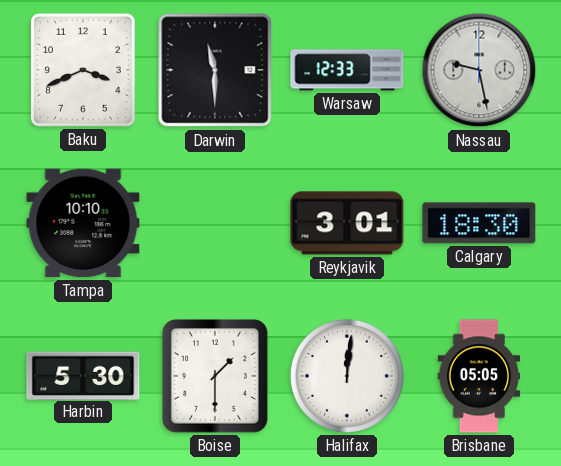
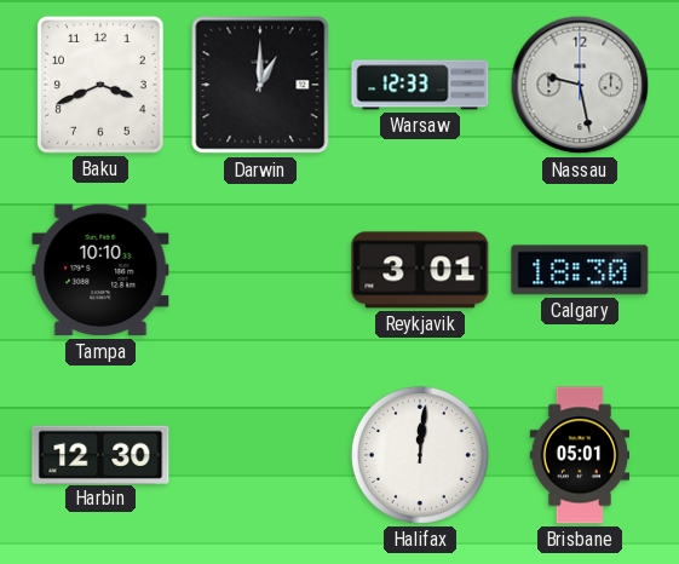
Darwin: 11:30 -> 1:00 (260, 85)
Harbin: 5:30 -> 12:30 (100, 454)
Boise: 1:30 -> none (215, 376)
Brisbane: 05:05 -> 05:01 (580, 455)
